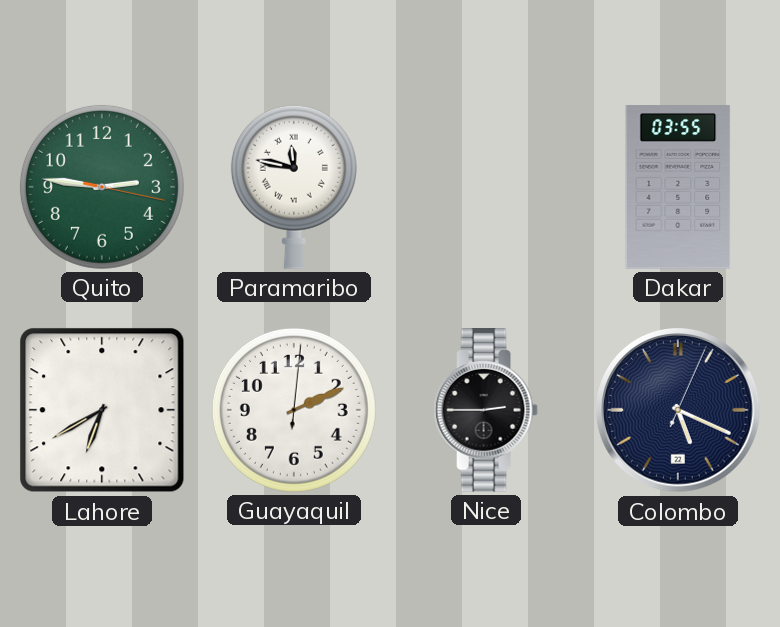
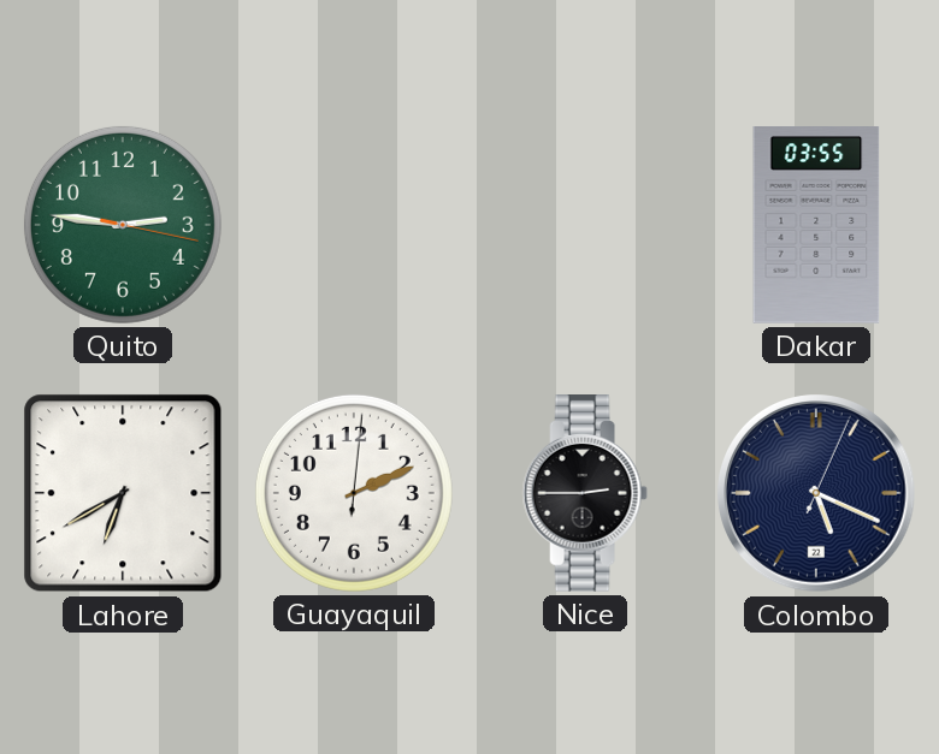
Paramaribo: 11:47 -> none (294, 187)
